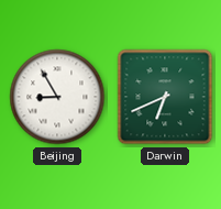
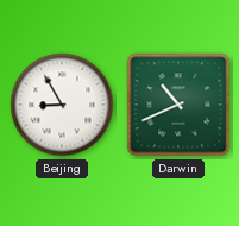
Darwin: 6:41 -> 10:41 (178, 105)
